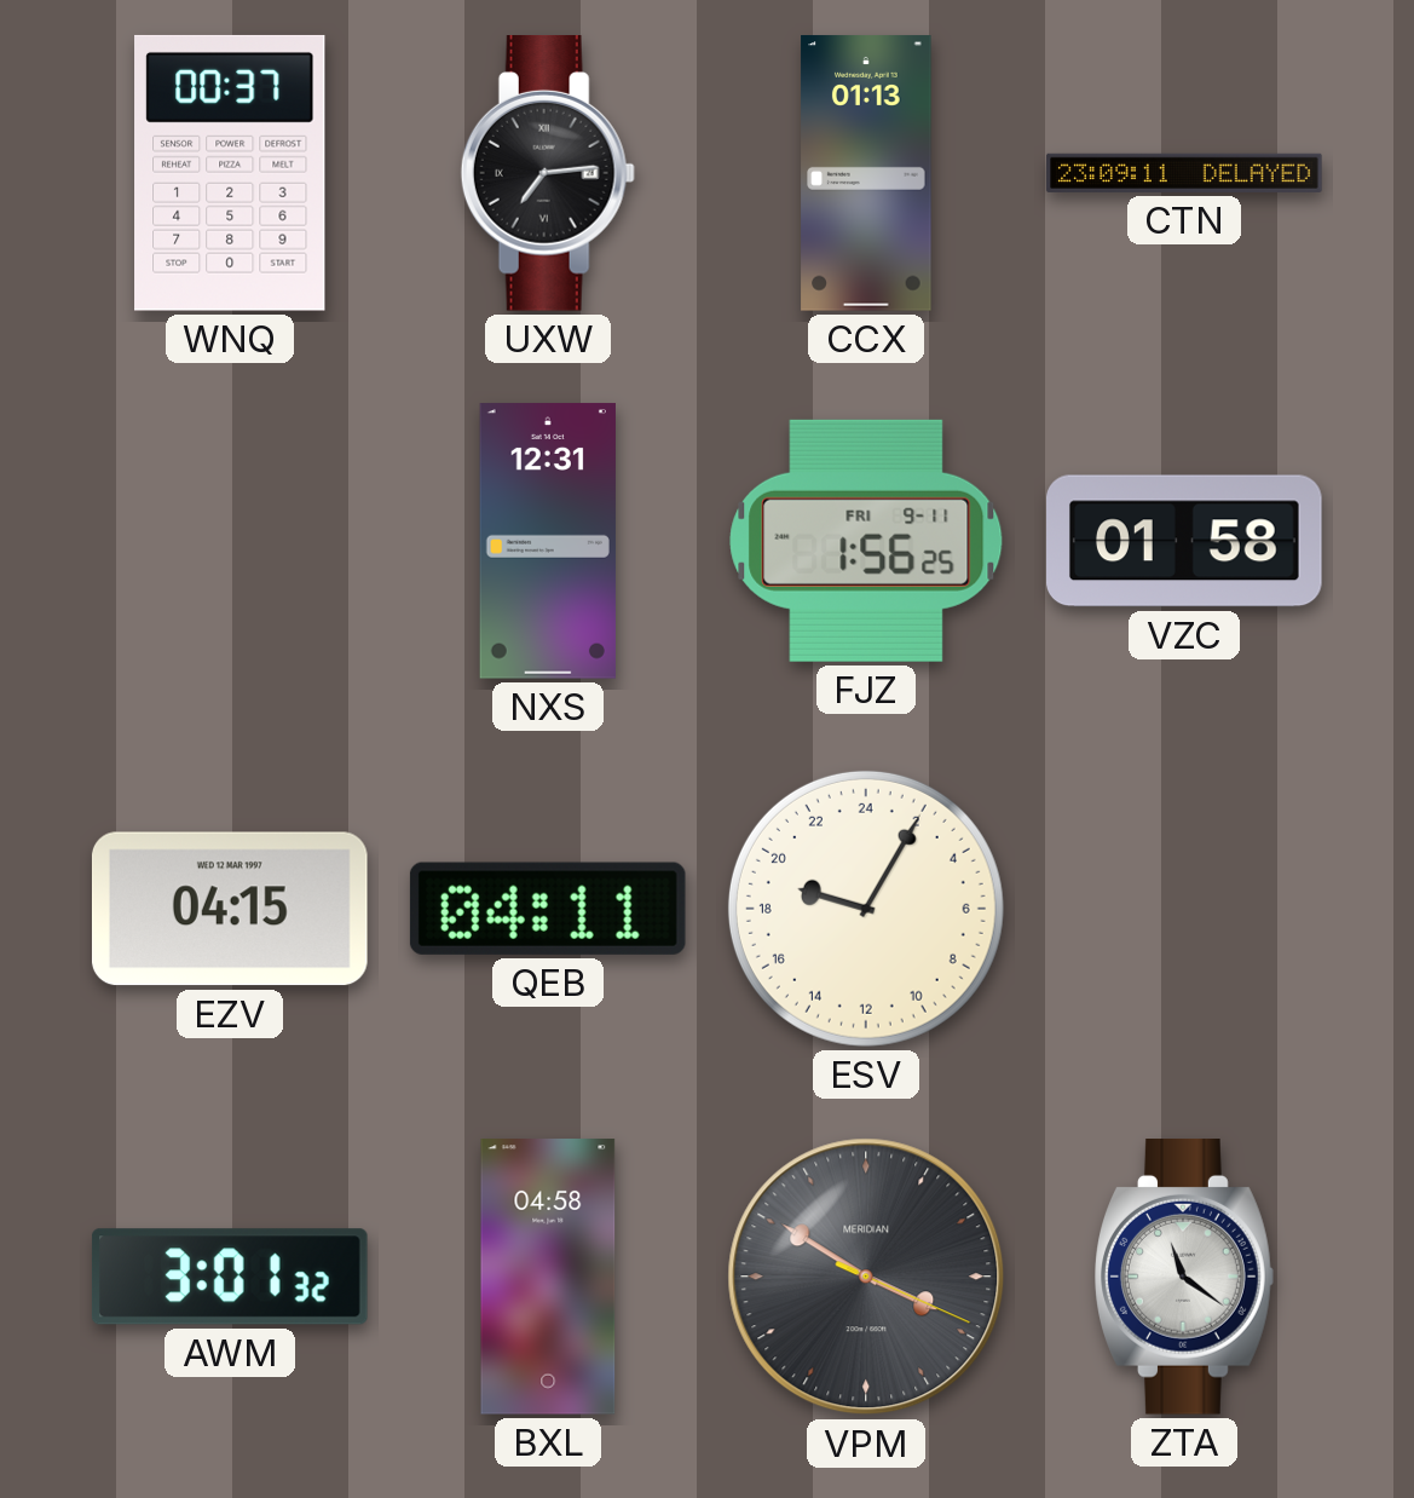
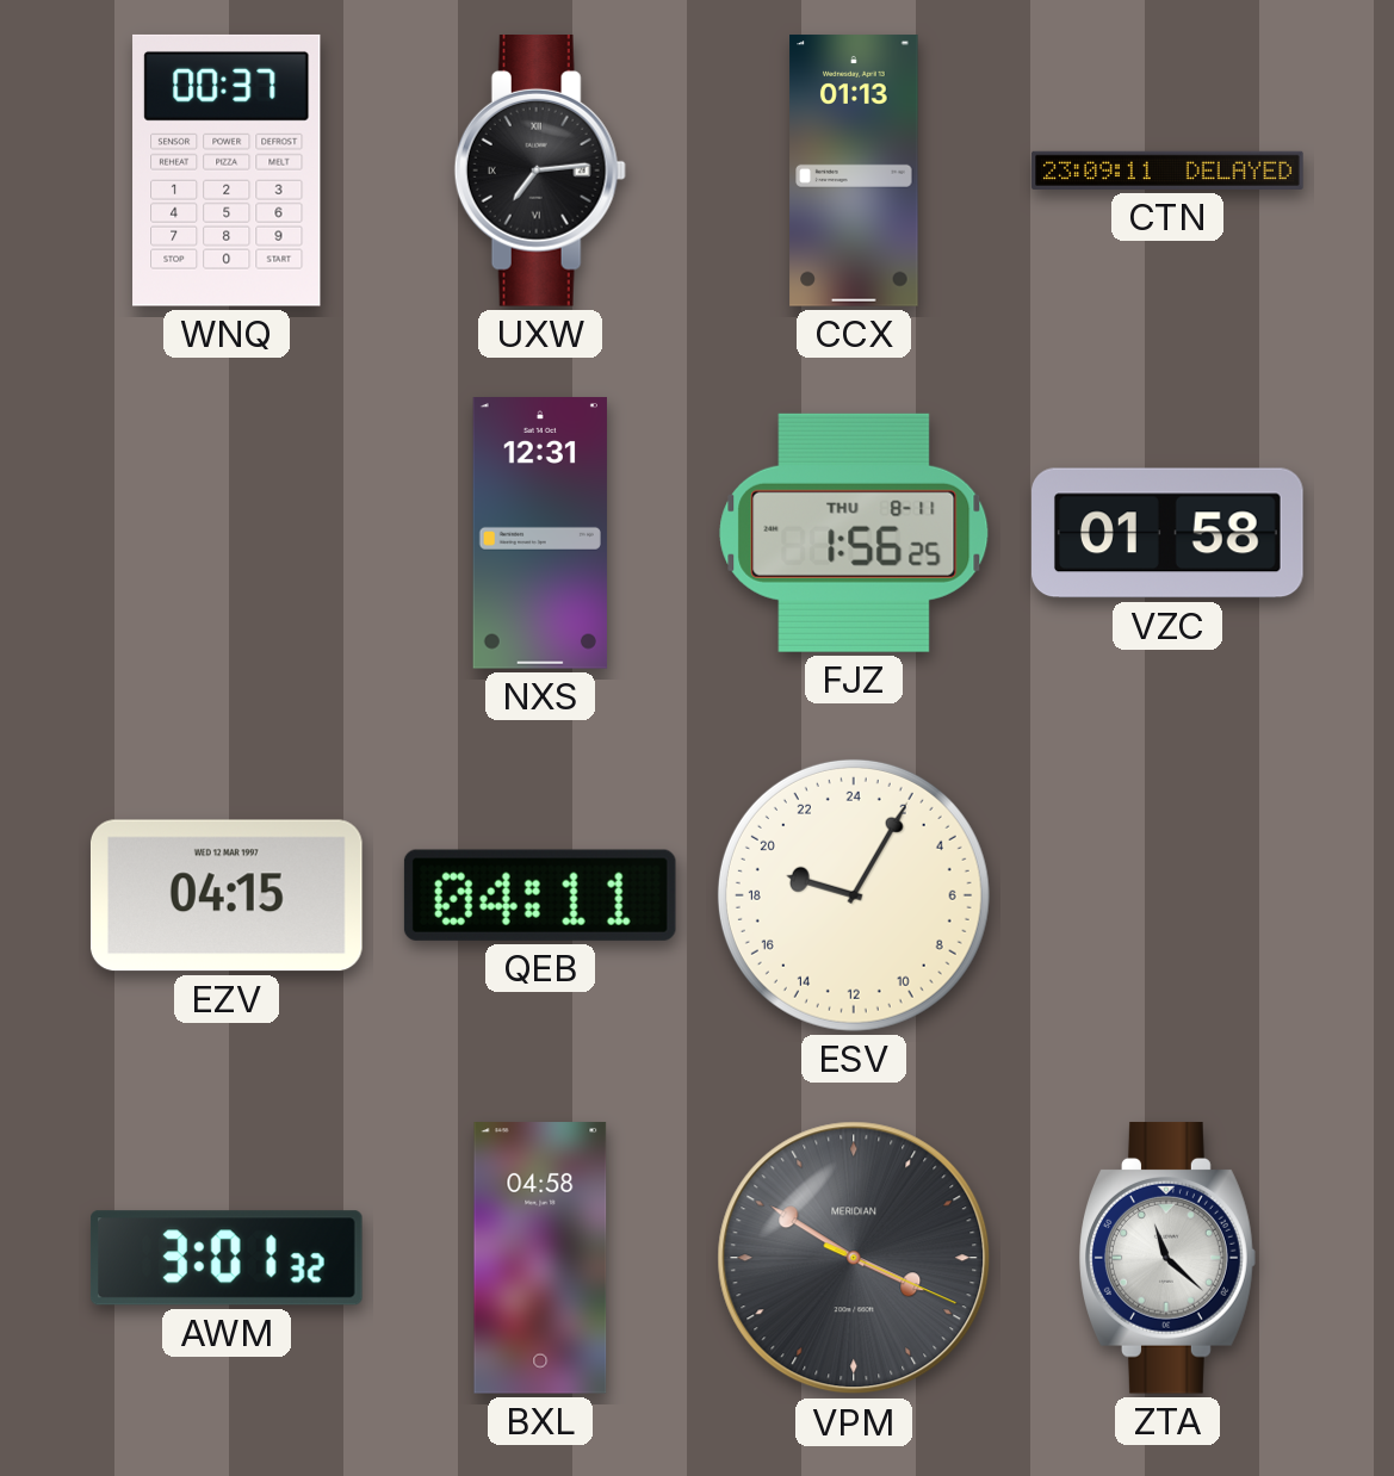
FJZ date: FRI 9-11 -> THU 8-11 (854, 533)
ZTA: 11:21 -> 11:22 (1167, 1259)
